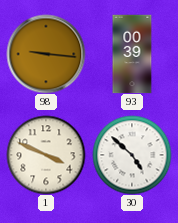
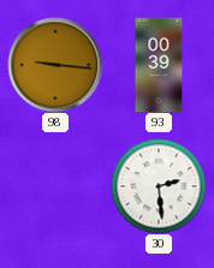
1: 3:49 -> none (46, 155)
30: 4:52 -> 2:29 (159, 186)
